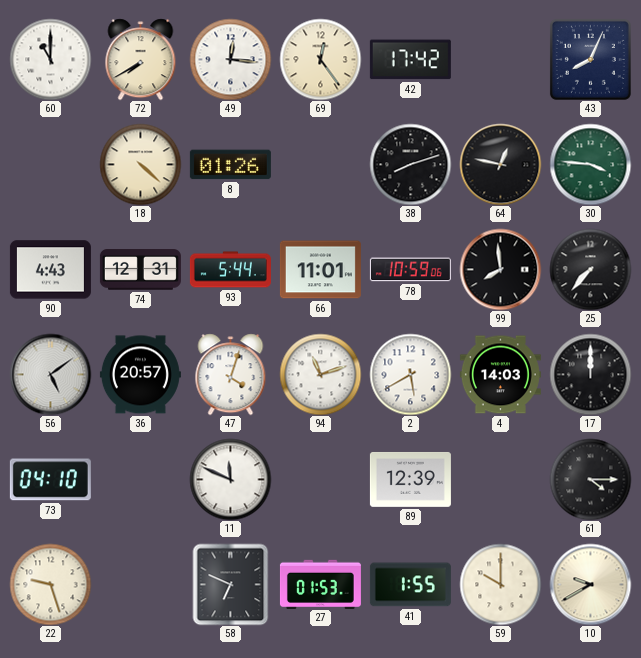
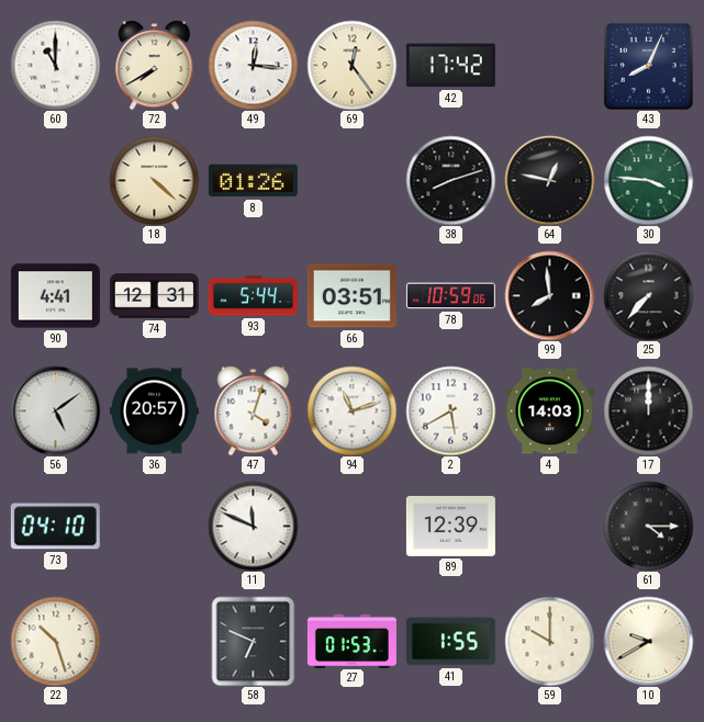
90: 4:43 -> 4:41 (55, 296)
66: 11:01 -> 03:51 (351, 296)
22: 9:27 -> 10:27 (55, 641)
